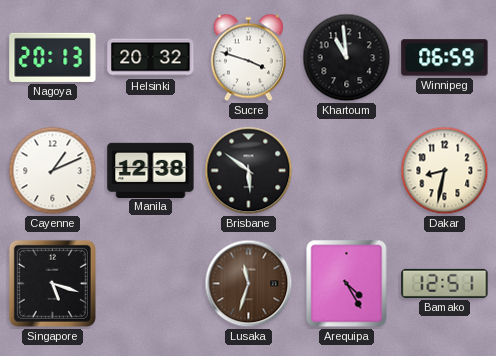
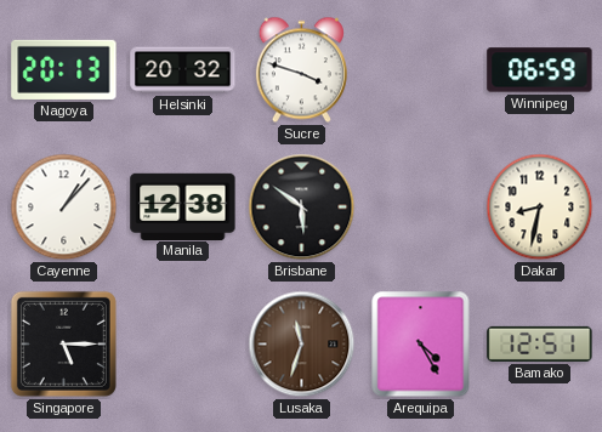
Khartoum: 10:59 -> none (347, 58)
Cayenne: 1:11 -> 1:07 (64, 208)
Singapore: 5:18 -> 5:15 (63, 343)
